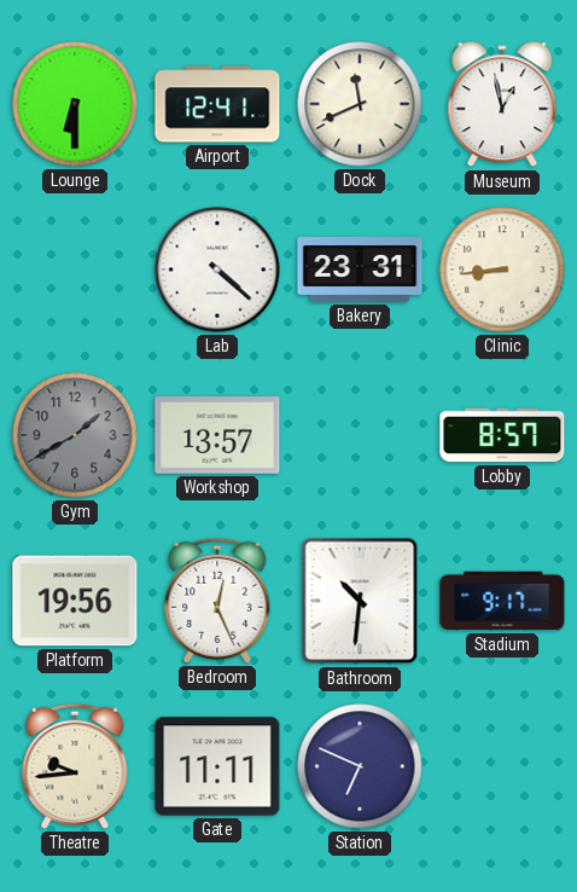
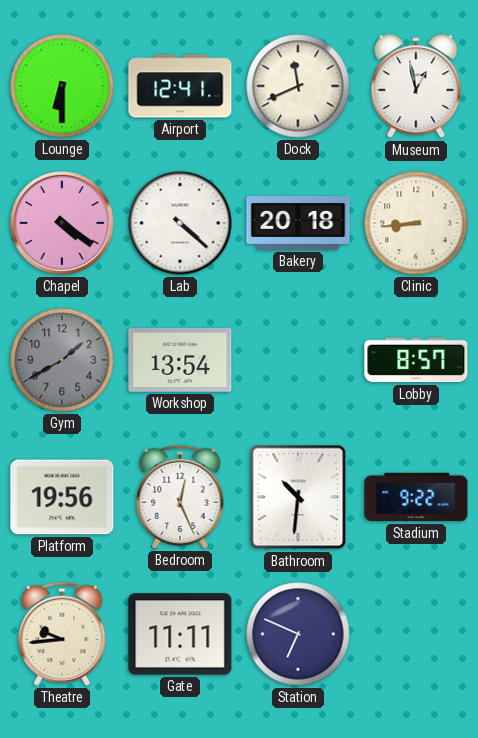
Chapel: none -> 4:21 (63, 224)
Bakery: 23:31 -> 20:18 (298, 224)
Workshop: 13:57 -> 13:54 (180, 361)
Stadium: 9:17 -> 9:22 (416, 497)
